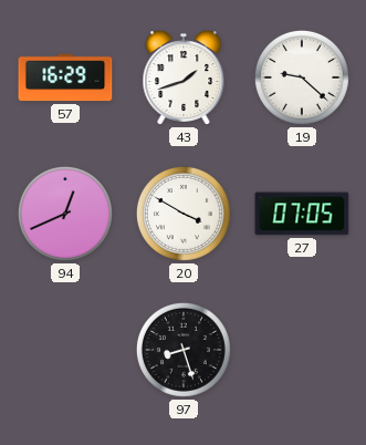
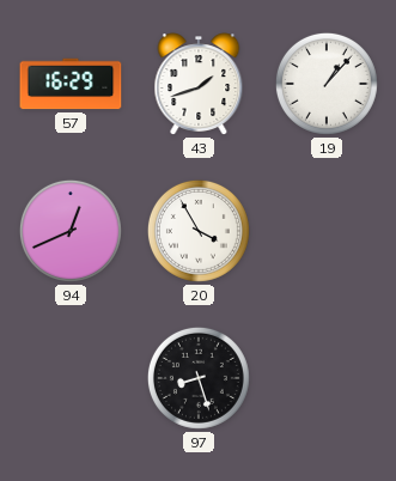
19: 9:22 -> 1:07 (327, 84)
20: 3:50 -> 3:55 (199, 231)
27: 07:05 -> none (302, 214)
